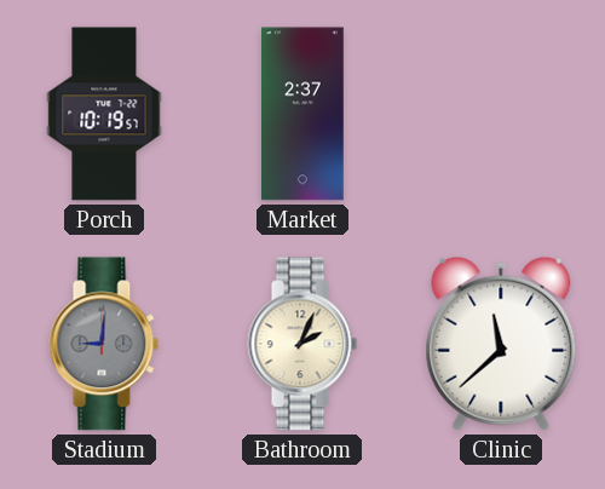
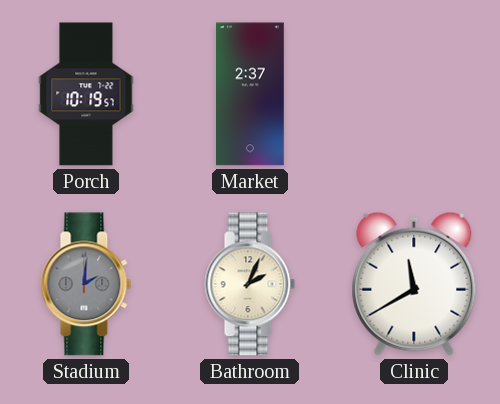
Stadium: 9:01 -> 2:01 (86, 284)
Clinic: 11:38 -> 11:40 (414, 284)
